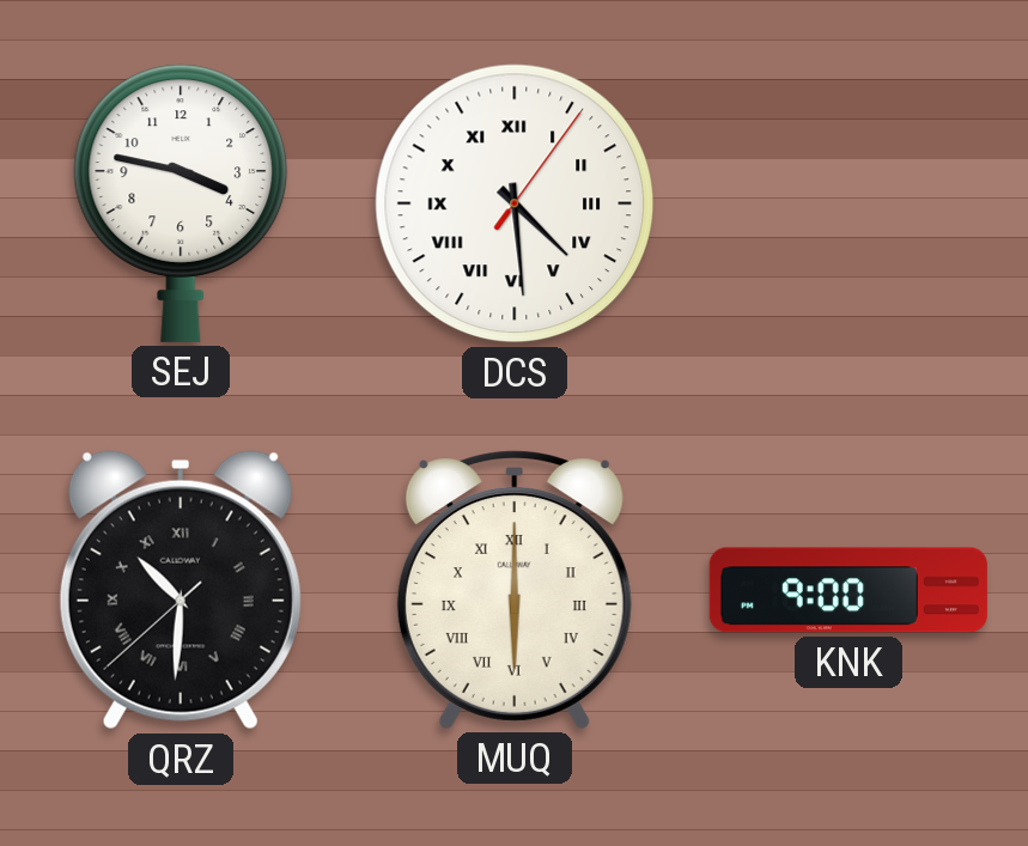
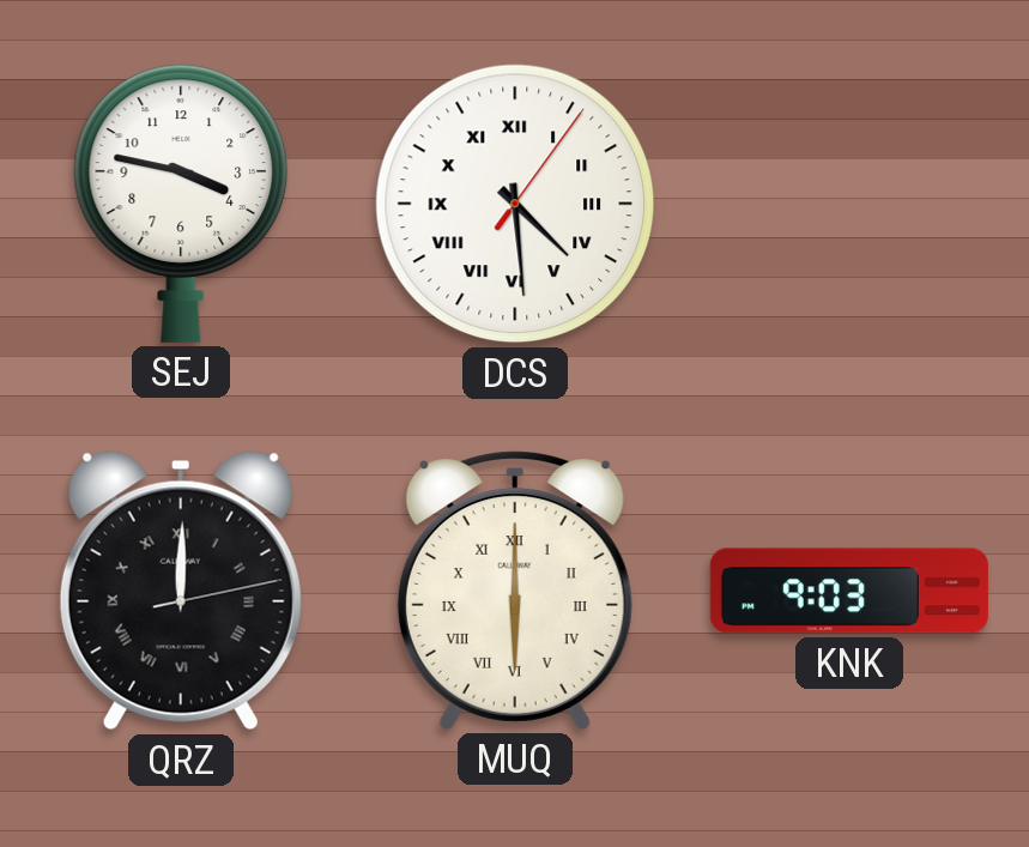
QRZ: 10:30 -> 12:00 (181, 591)
KNK: 9:00 -> 9:03 (849, 591)
